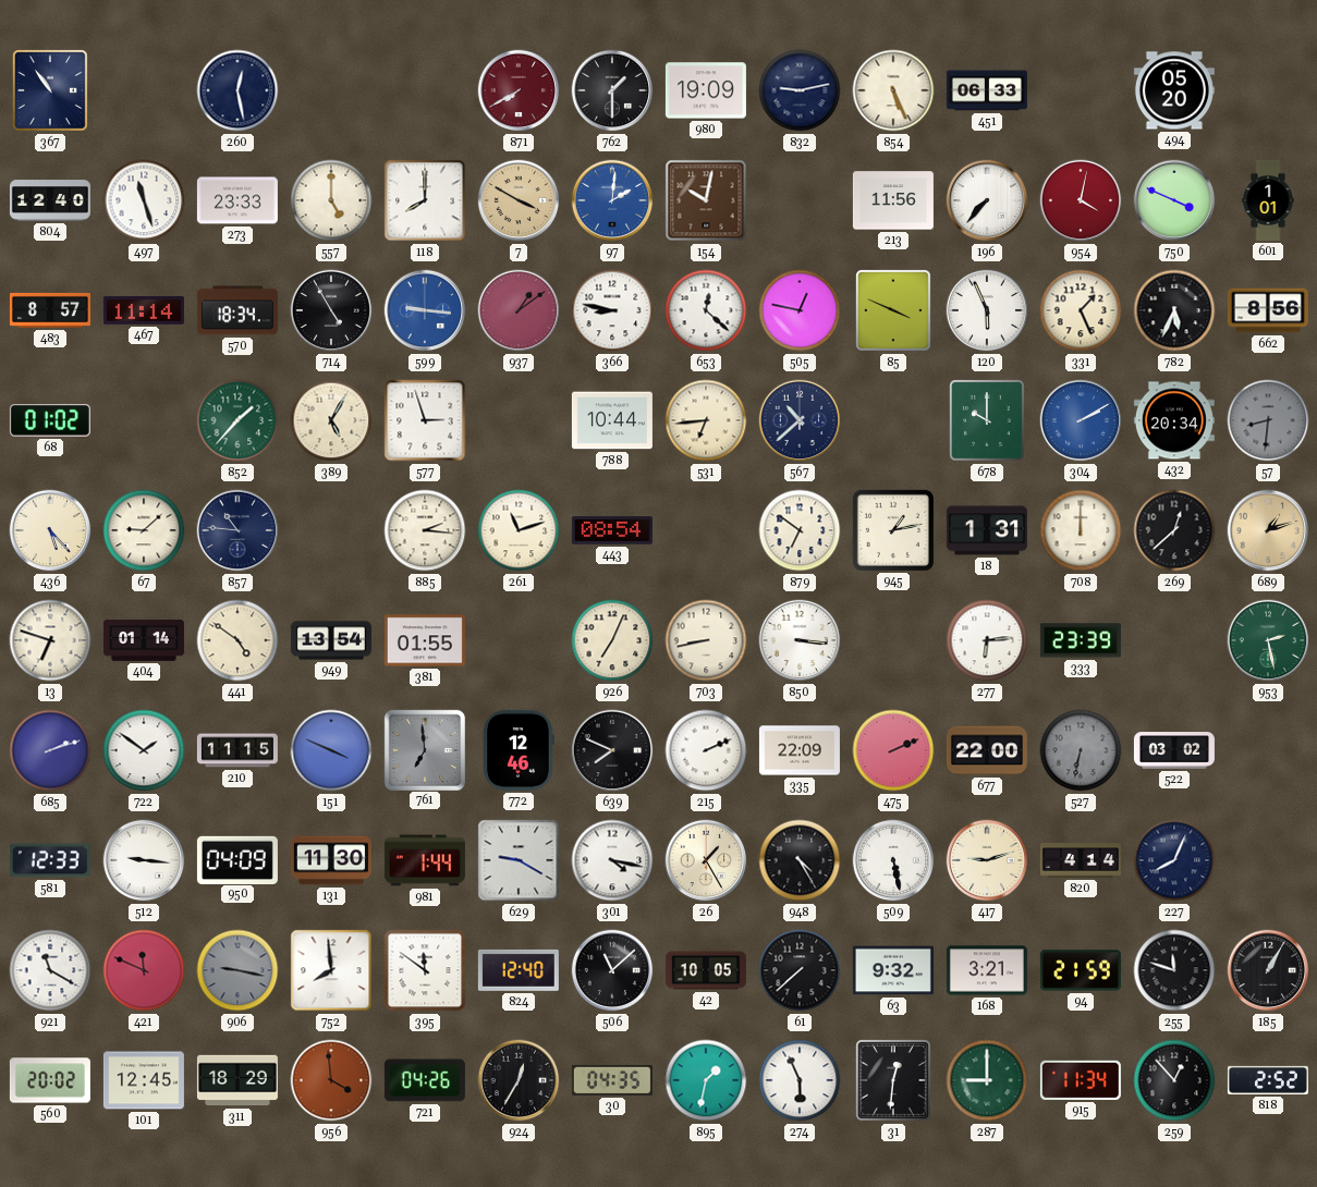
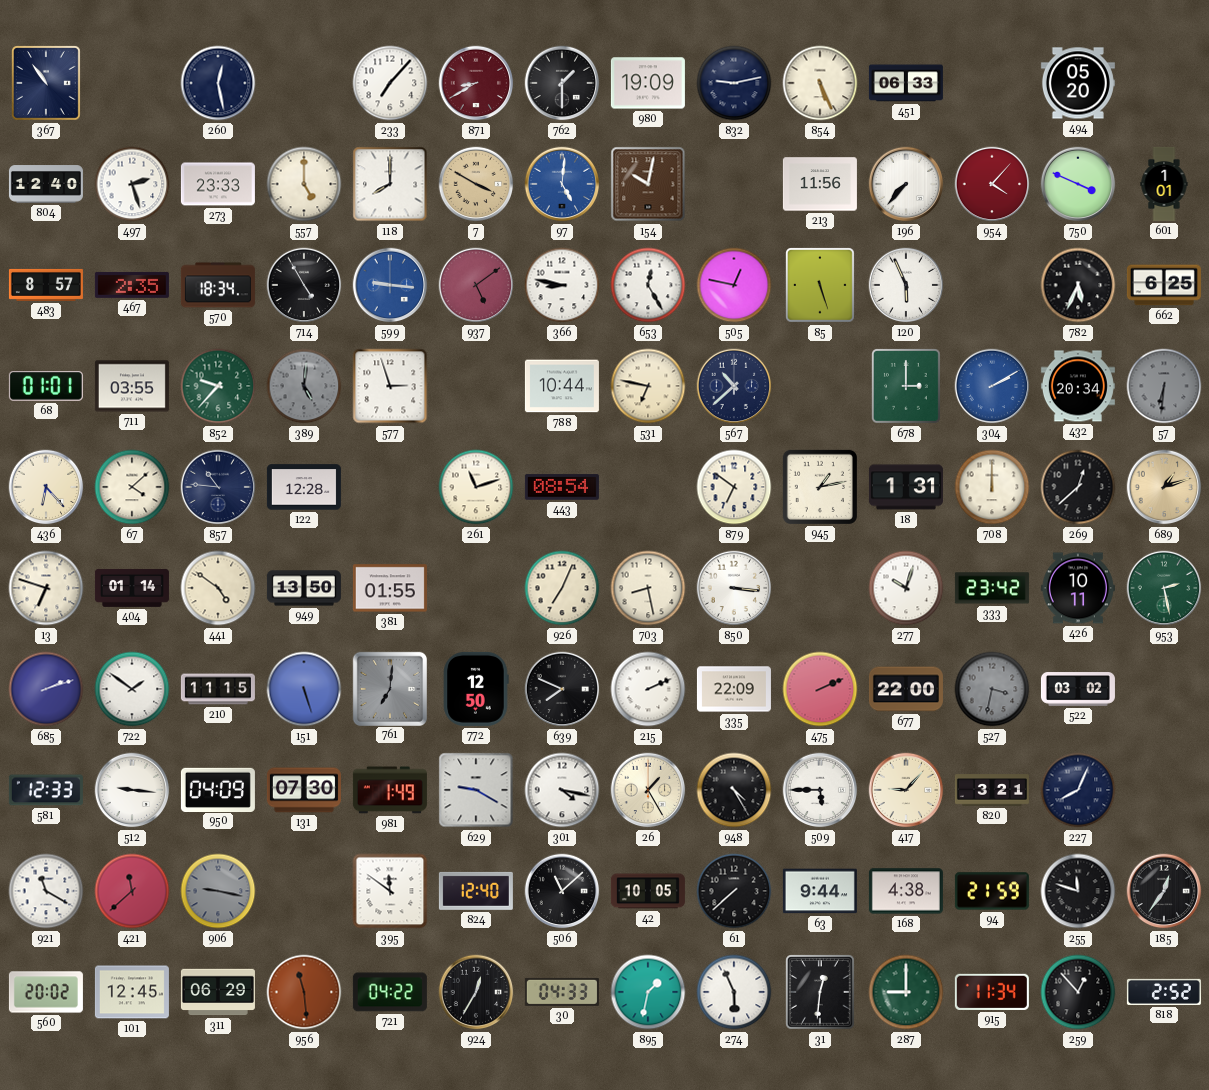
233: none -> 7:07 (390, 83)
871: 7:40 -> 8:40 (476, 83)
497: 11:27 -> 2:27 (132, 184)
97: 2:01 -> 5:01 (562, 184)
954: 4:02 -> 4:07 (992, 184)
467: 11:14 -> 2:35 (132, 285)
937: 1:09 -> 5:09 (476, 285)
653: 12:22 -> 12:25 (648, 285)
85: 3:49 -> 5:27 (821, 286)
331: 1:26 -> none (1081, 310)
662: 8:56 -> 6:25 (1164, 285)
68: 01:02 -> 01:01 (46, 387)
711: none -> 03:55 (132, 386)
852: 1:37 -> 9:37 (218, 386)
389: 5:05 -> 5:01 (304, 386)
389 dial: cream -> grey (304, 386)
531: 6:44 -> 6:47 (648, 386)
678: 10:00 -> 3:00 (907, 387)
57: 8:31 -> 6:31 (1164, 386)
436: 5:23 -> 6:23 (46, 487)
67: 9:08 -> 4:08 (132, 487)
122: none -> 12:28 (304, 487)
885: 2:16 -> none (425, 530)
949: 13:54 -> 13:50 (304, 588)
703: 8:43 -> 8:28 (648, 588)
277: 6:14 -> 10:03 (906, 588)
333: 23:39 -> 23:42 (992, 588)
426: none -> 10:11 (1078, 588)
151: 3:49 -> 5:27 (304, 689)
761: 6:59 -> 7:01 (389, 688)
772: 12:46 -> 12:50 (476, 689)
527: 6:32 -> 3:32 (992, 689)
131: 11:30 -> 07:30 (304, 790)
981: 1:44 -> 1:49 (390, 790)
509: 5:28 -> 5:45 (820, 790)
417: 9:12 -> 9:07 (906, 790)
820: 4:14 -> 3:21 (992, 790)
421: 11:49 -> 11:38 (132, 891)
752: 7:59 -> none (331, 970)
63: 9:32 -> 9:44 (820, 891)
168: 3:21 -> 4:38 (906, 891)
185: 1:05 -> 12:36 (1164, 891)
311: 18:29 -> 06:29 (218, 992)
956: 3:59 -> 11:29 (304, 992)
721: 04:26 -> 04:22 (390, 992)
30: 04:35 -> 04:33 (562, 992)
